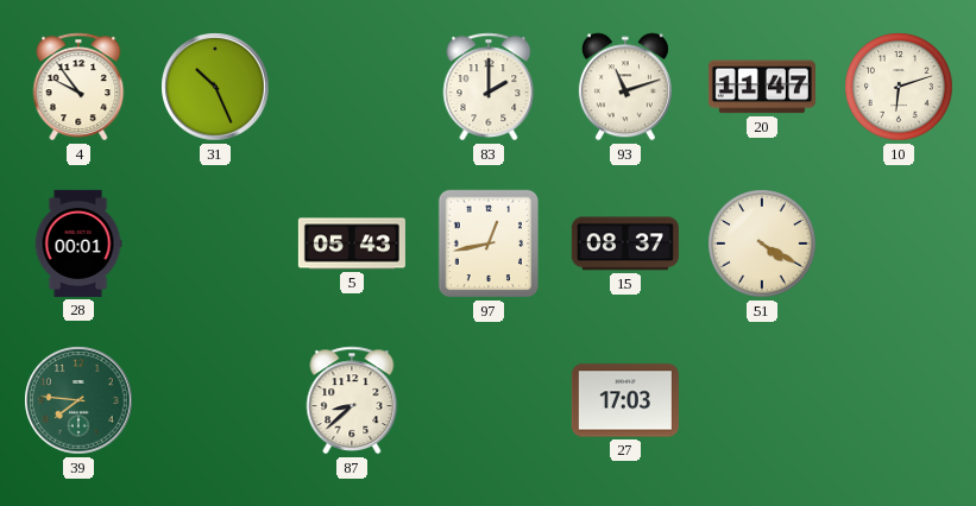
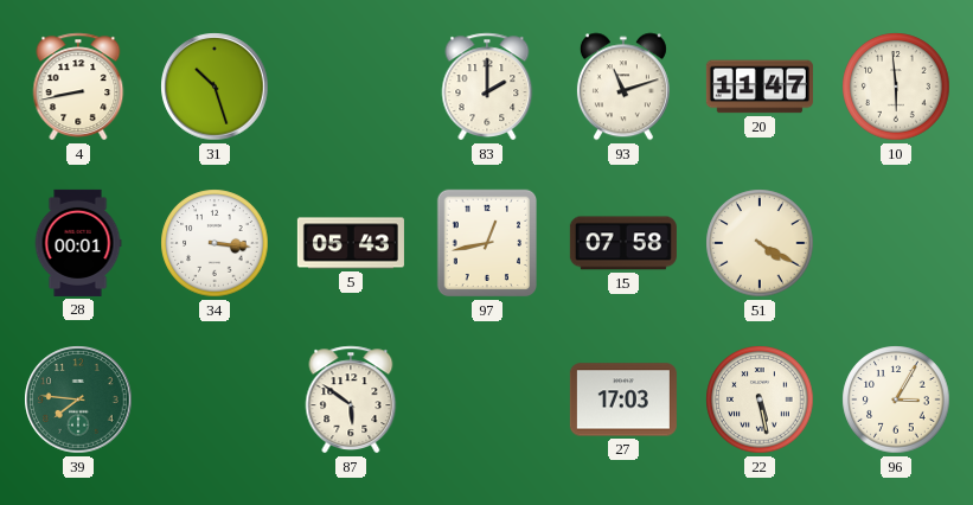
4: 9:54 -> 8:43 (78, 87)
31: 10:26 -> 10:27 (215, 87)
10: 6:12 -> 5:59 (896, 87)
34: none -> 3:16 (215, 243)
15: 08:37 -> 07:58 (623, 243)
87: 8:38 -> 5:51 (351, 399)
22: none -> 5:28 (760, 399)
96: none -> 3:05 (896, 399)
